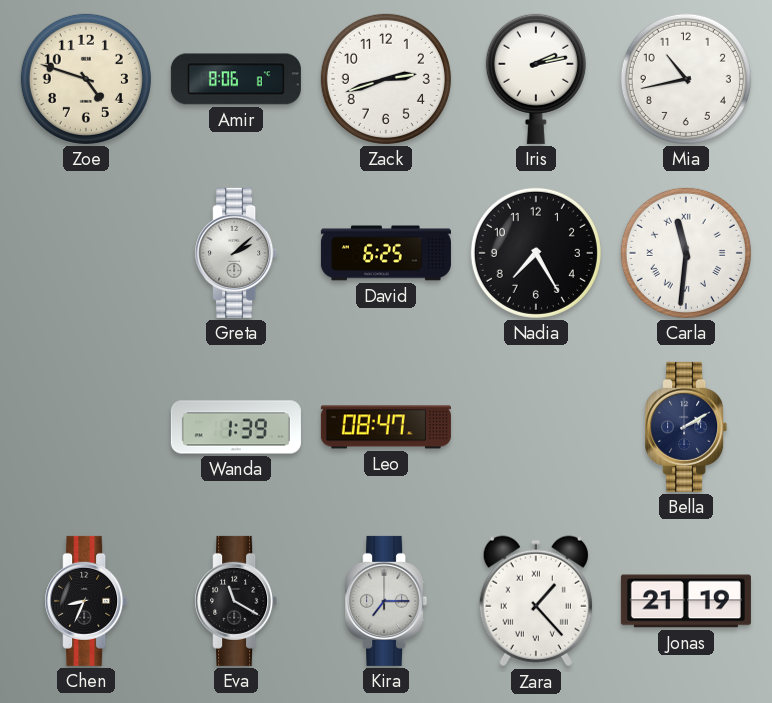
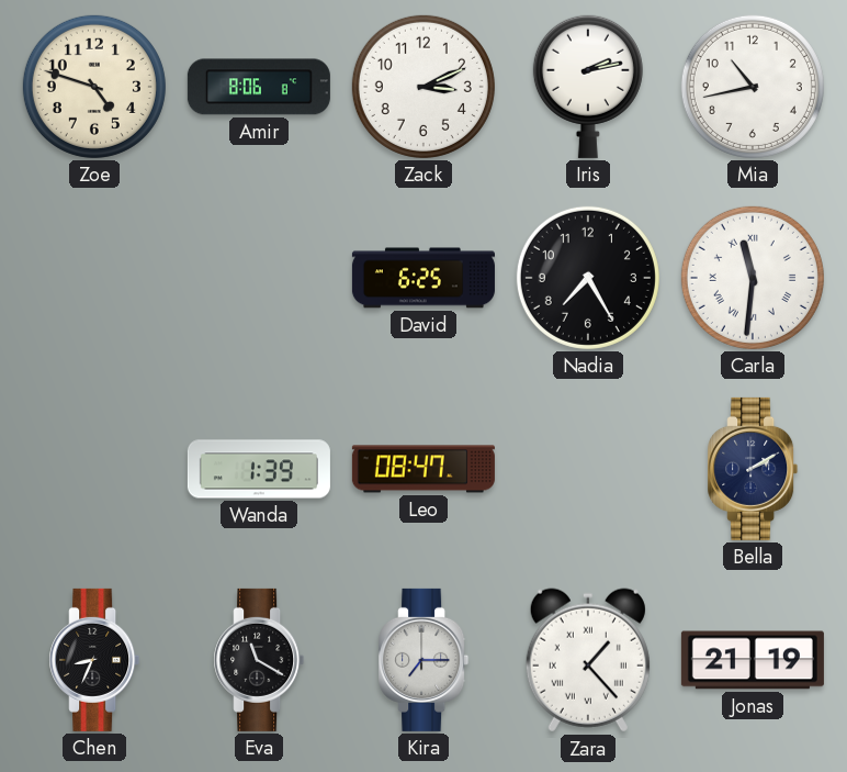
Zack: 2:42 -> 3:11 (423, 87)
Greta: 2:08 -> none (236, 253)
